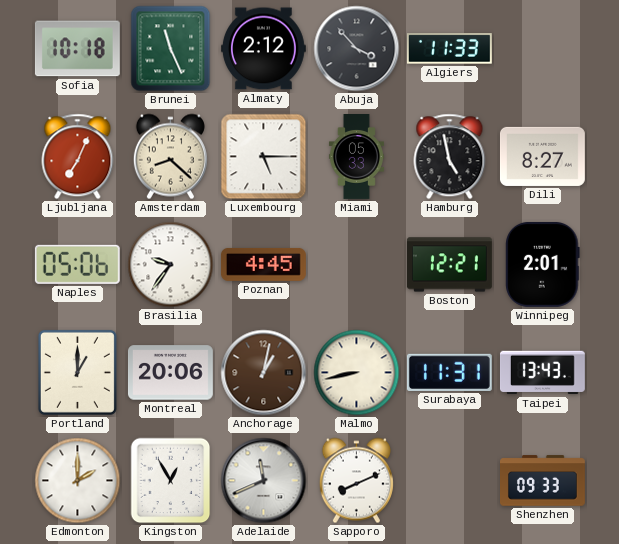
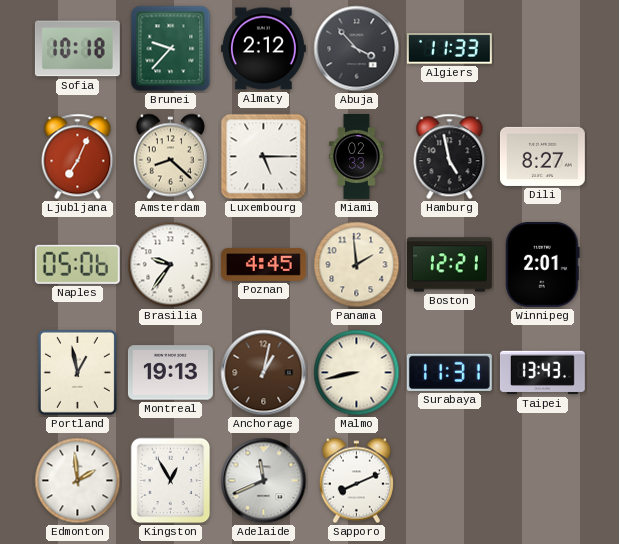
Brunei: 11:26 -> 9:37 (171, 49)
Miami: 05:33 -> 02:33 (356, 157)
Panama: none -> 1:59 (357, 265)
Portland: 1:00 -> 12:58 (77, 372)
Montreal: 20:06 -> 19:13 (170, 373)
Edmonton: 2:00 -> 1:59 (78, 481)
Shenzhen: 09:33 -> none (543, 481)
